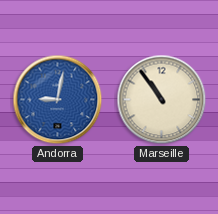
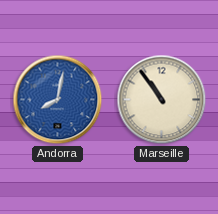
Andorra: 9:02 -> 8:02 (58, 100)
